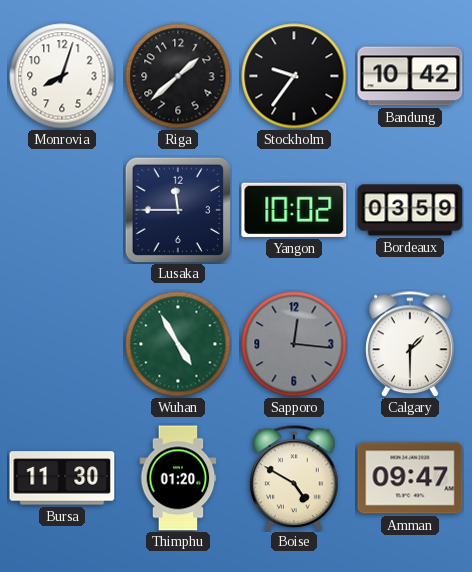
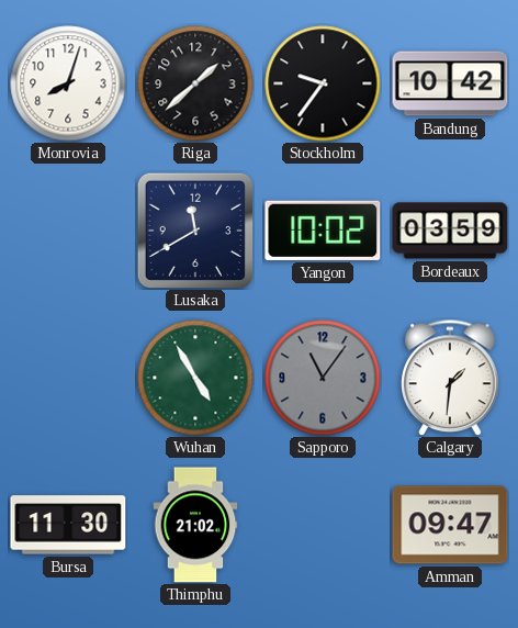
Lusaka: 11:45 -> 11:40 (194, 229)
Sapporo: 12:16 -> 11:06 (323, 378)
Calgary: 1:30 -> 1:31 (450, 378)
Thimphu: 01:20 -> 21:02 (195, 525)
Boise: 4:50 -> none (294, 478)
